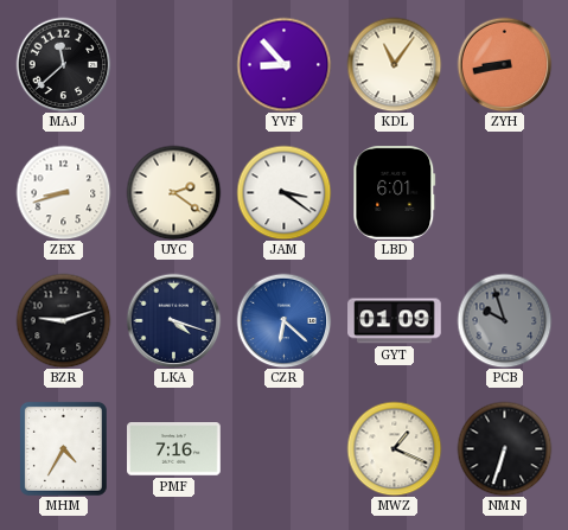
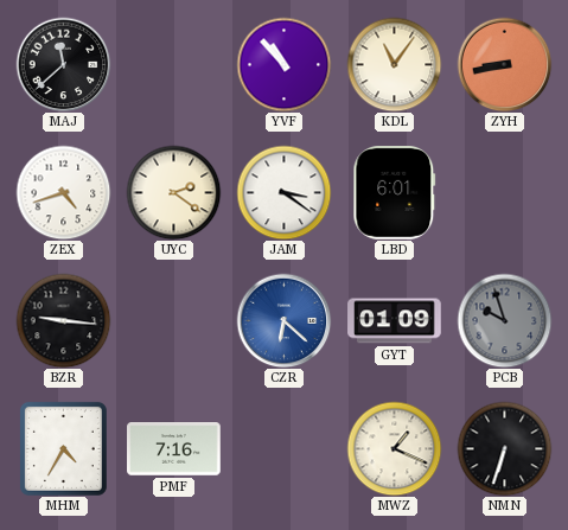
YVF: 8:53 -> 10:53 (283, 64)
ZEX: 8:42 -> 4:42 (63, 192)
BZR: 9:12 -> 9:16 (63, 320)
LKA: 4:18 -> none (173, 320)
